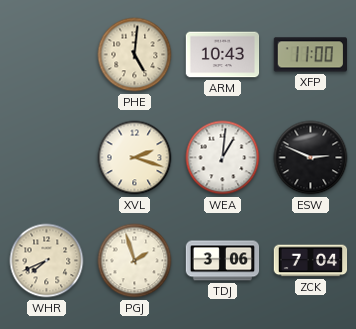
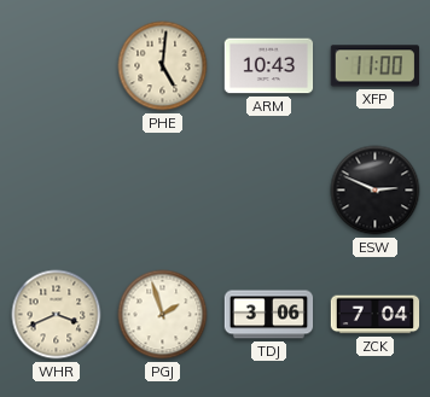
XVL: 2:18 -> none (135, 158)
WEA: 1:01 -> none (223, 158)
WHR: 7:41 -> 3:41 (57, 315)
